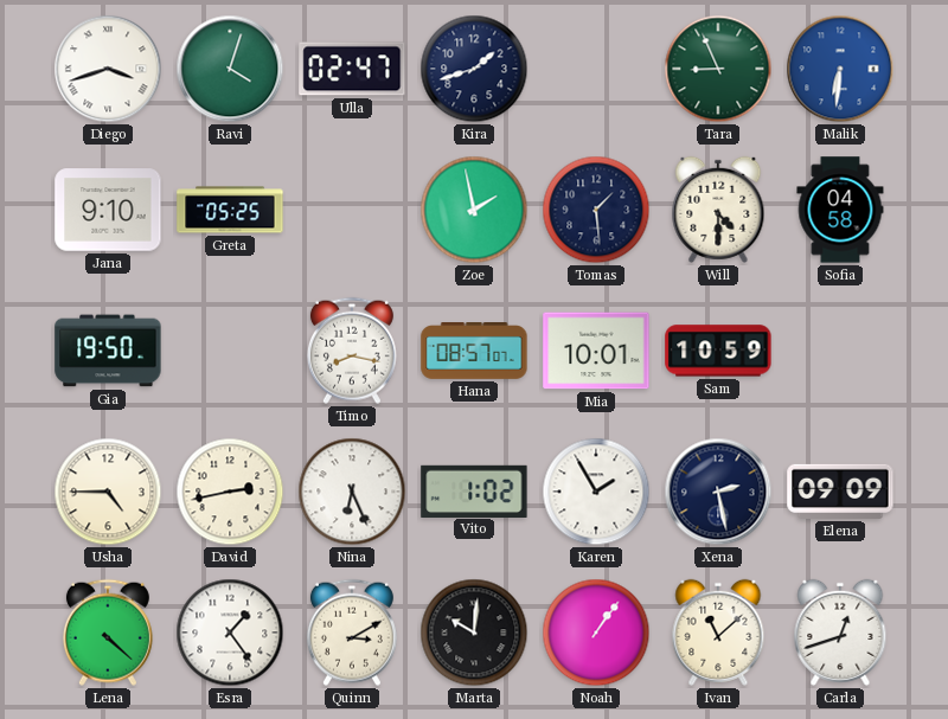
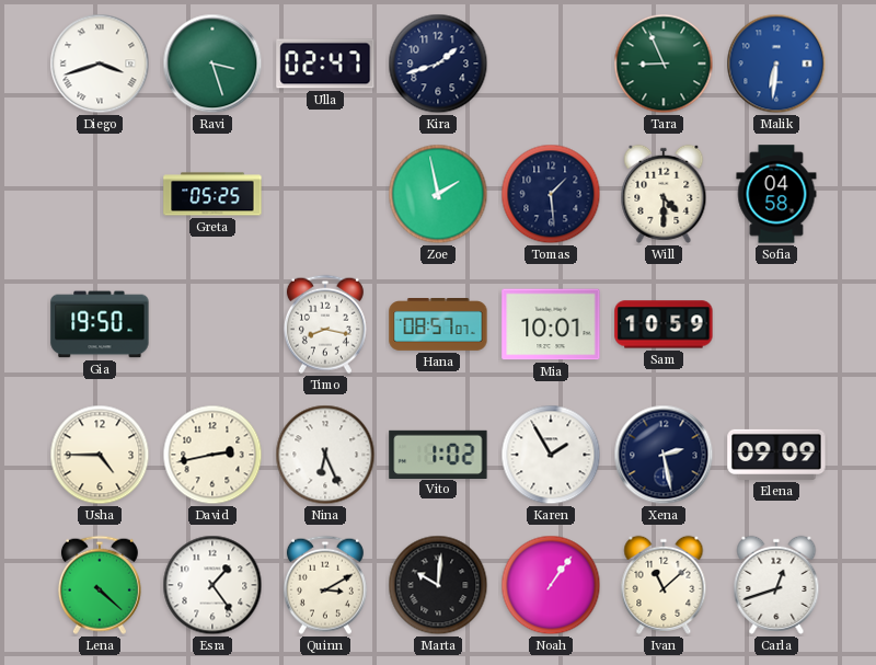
Ravi: 4:03 -> 3:27 (212, 64)
Jana: 9:10 -> none (108, 210)
